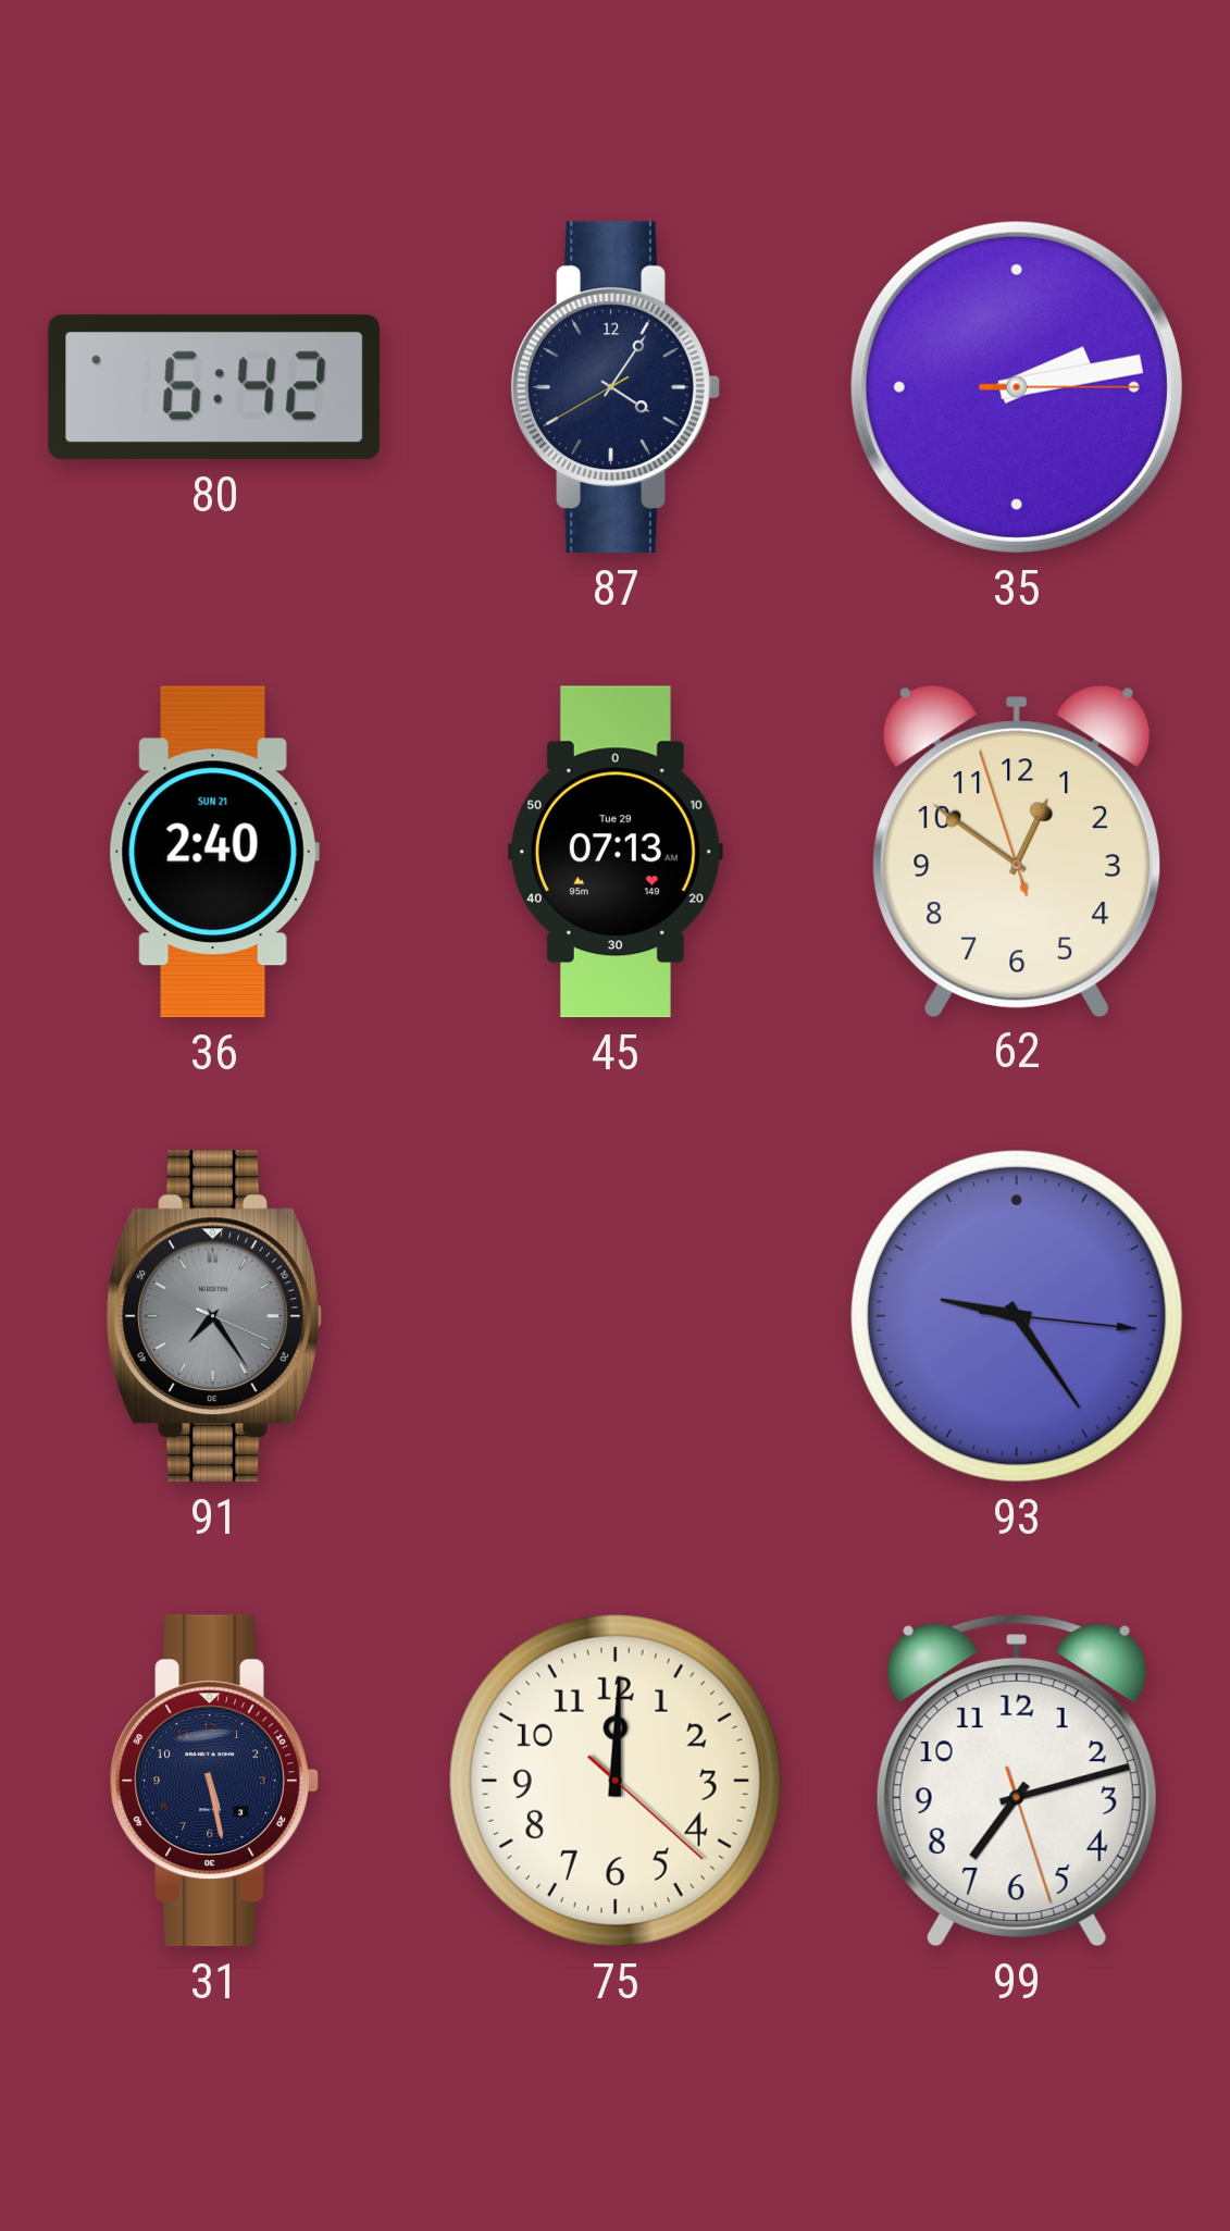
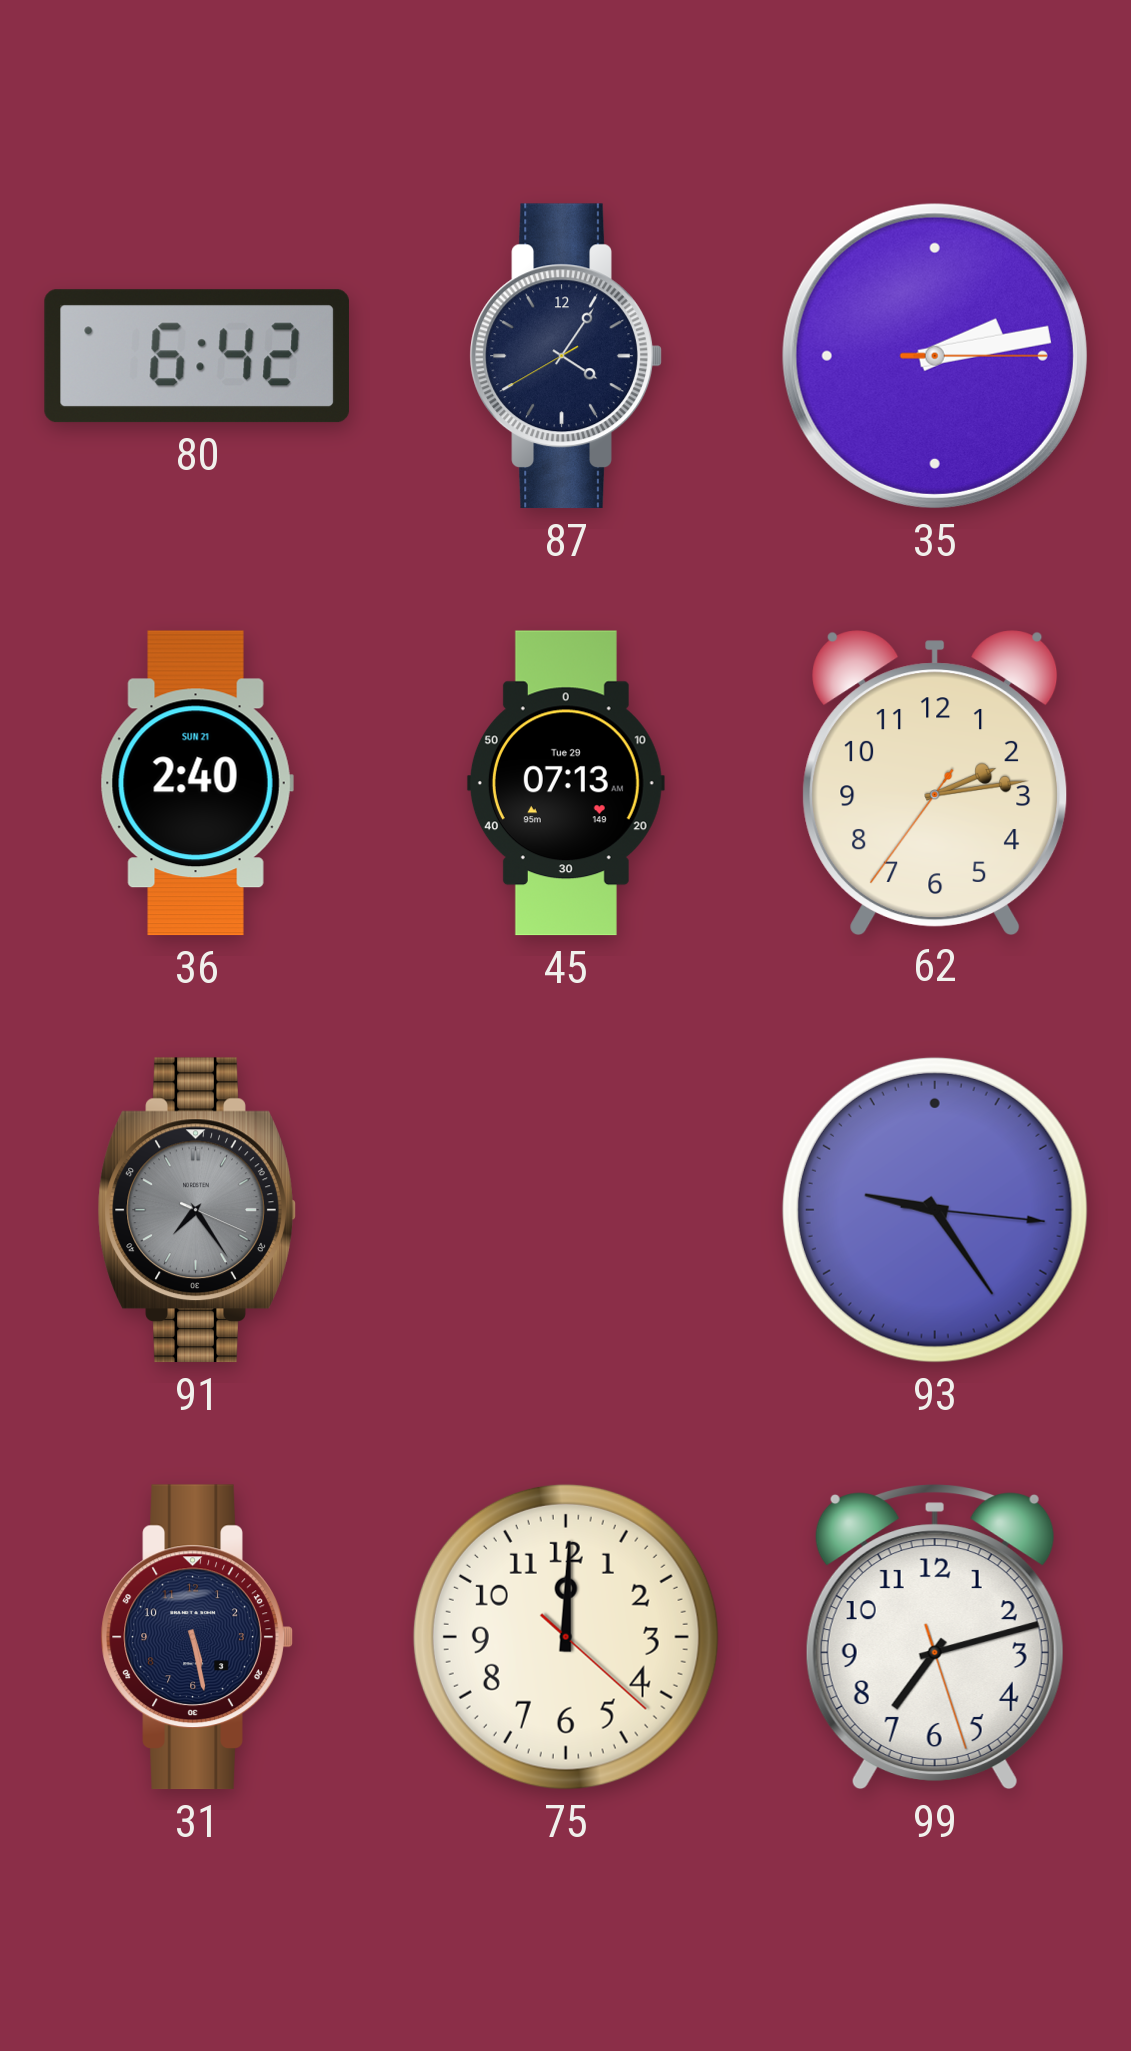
62: 12:50 -> 2:13 (935, 782)
